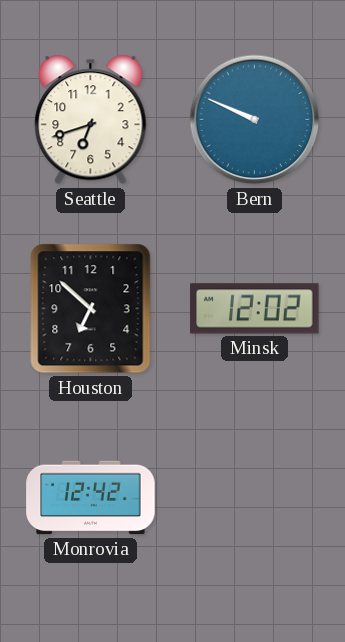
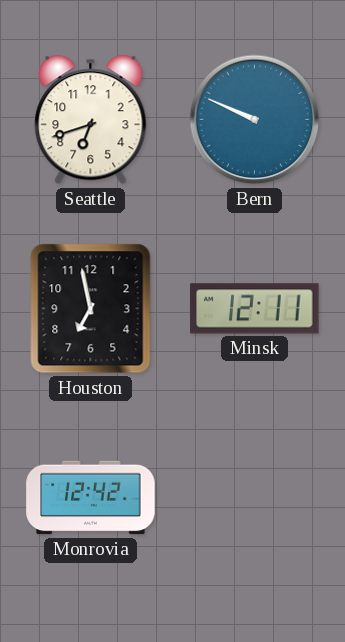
Houston: 6:52 -> 6:58 (91, 309)
Minsk: 12:02 -> 12:11 (255, 309)
